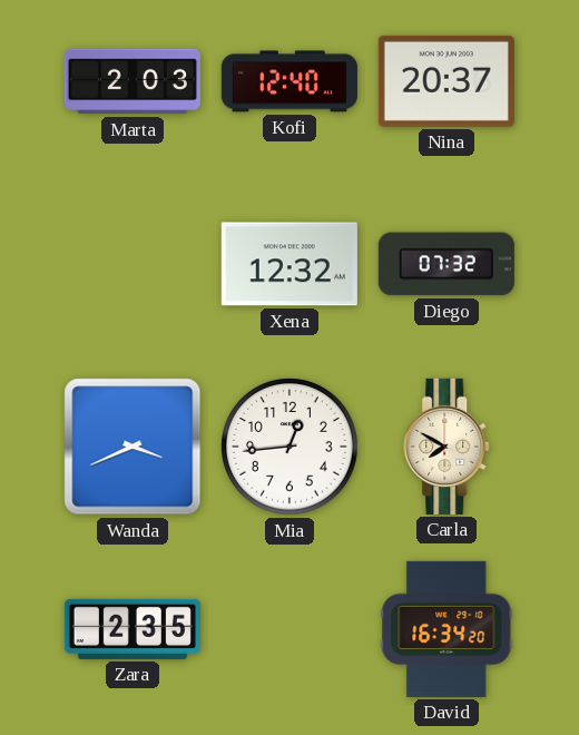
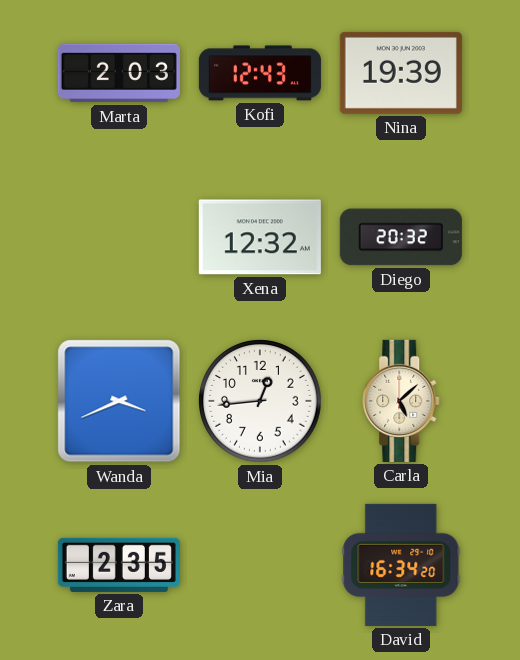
Kofi: 12:40 -> 12:43 (260, 73)
Nina: 20:37 -> 19:39 (401, 73)
Diego: 07:32 -> 20:32 (401, 237)
Carla: 7:50 -> 5:08 (402, 401)
